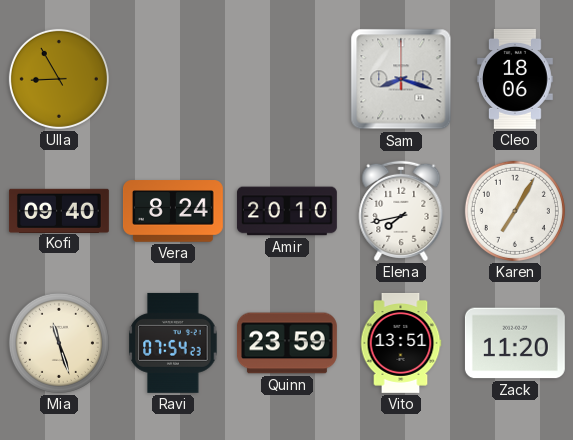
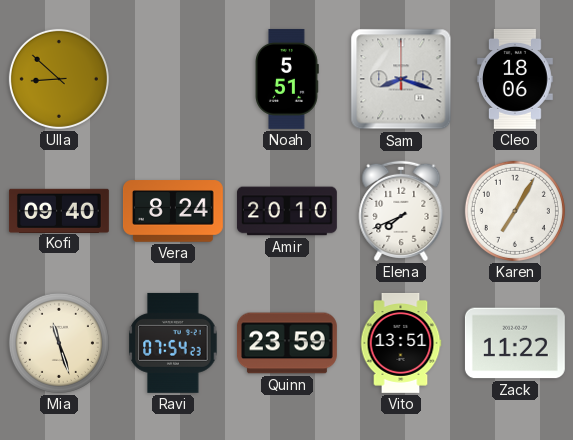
Ulla: 8:55 -> 8:52 (59, 79)
Noah: none -> 5:51 (287, 79)
Elena: 7:43 -> 7:41 (401, 211)
Zack: 11:20 -> 11:22 (515, 343)
